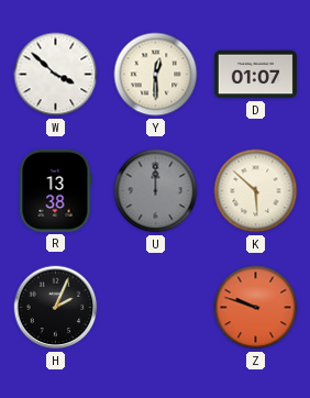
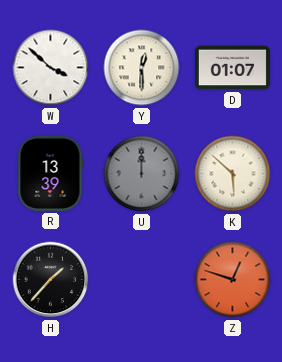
R: 13:38 -> 13:39 (51, 173)
H: 2:04 -> 1:37 (51, 280)
Z: 9:48 -> 12:48 (233, 280)
